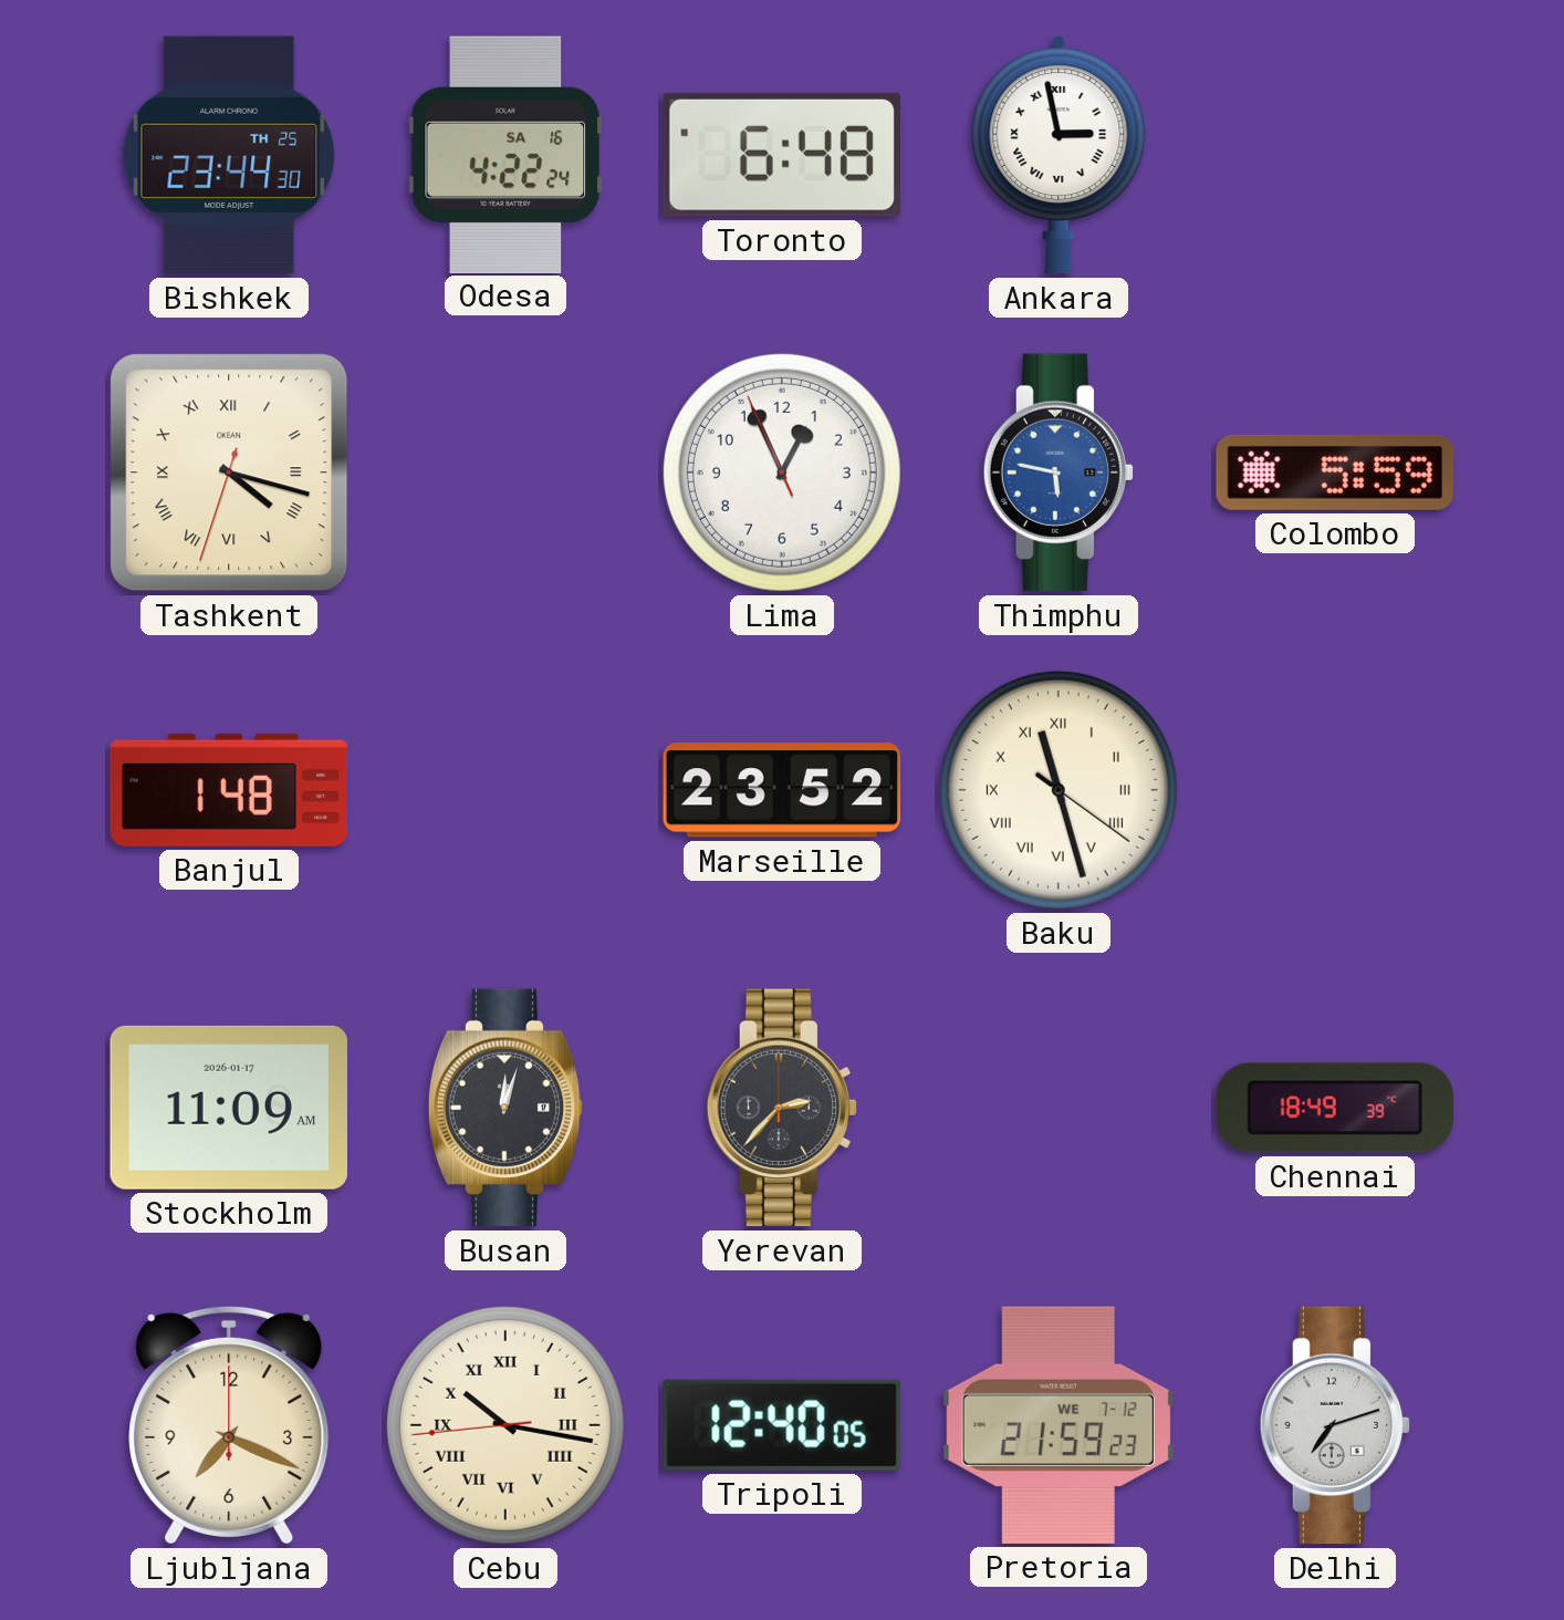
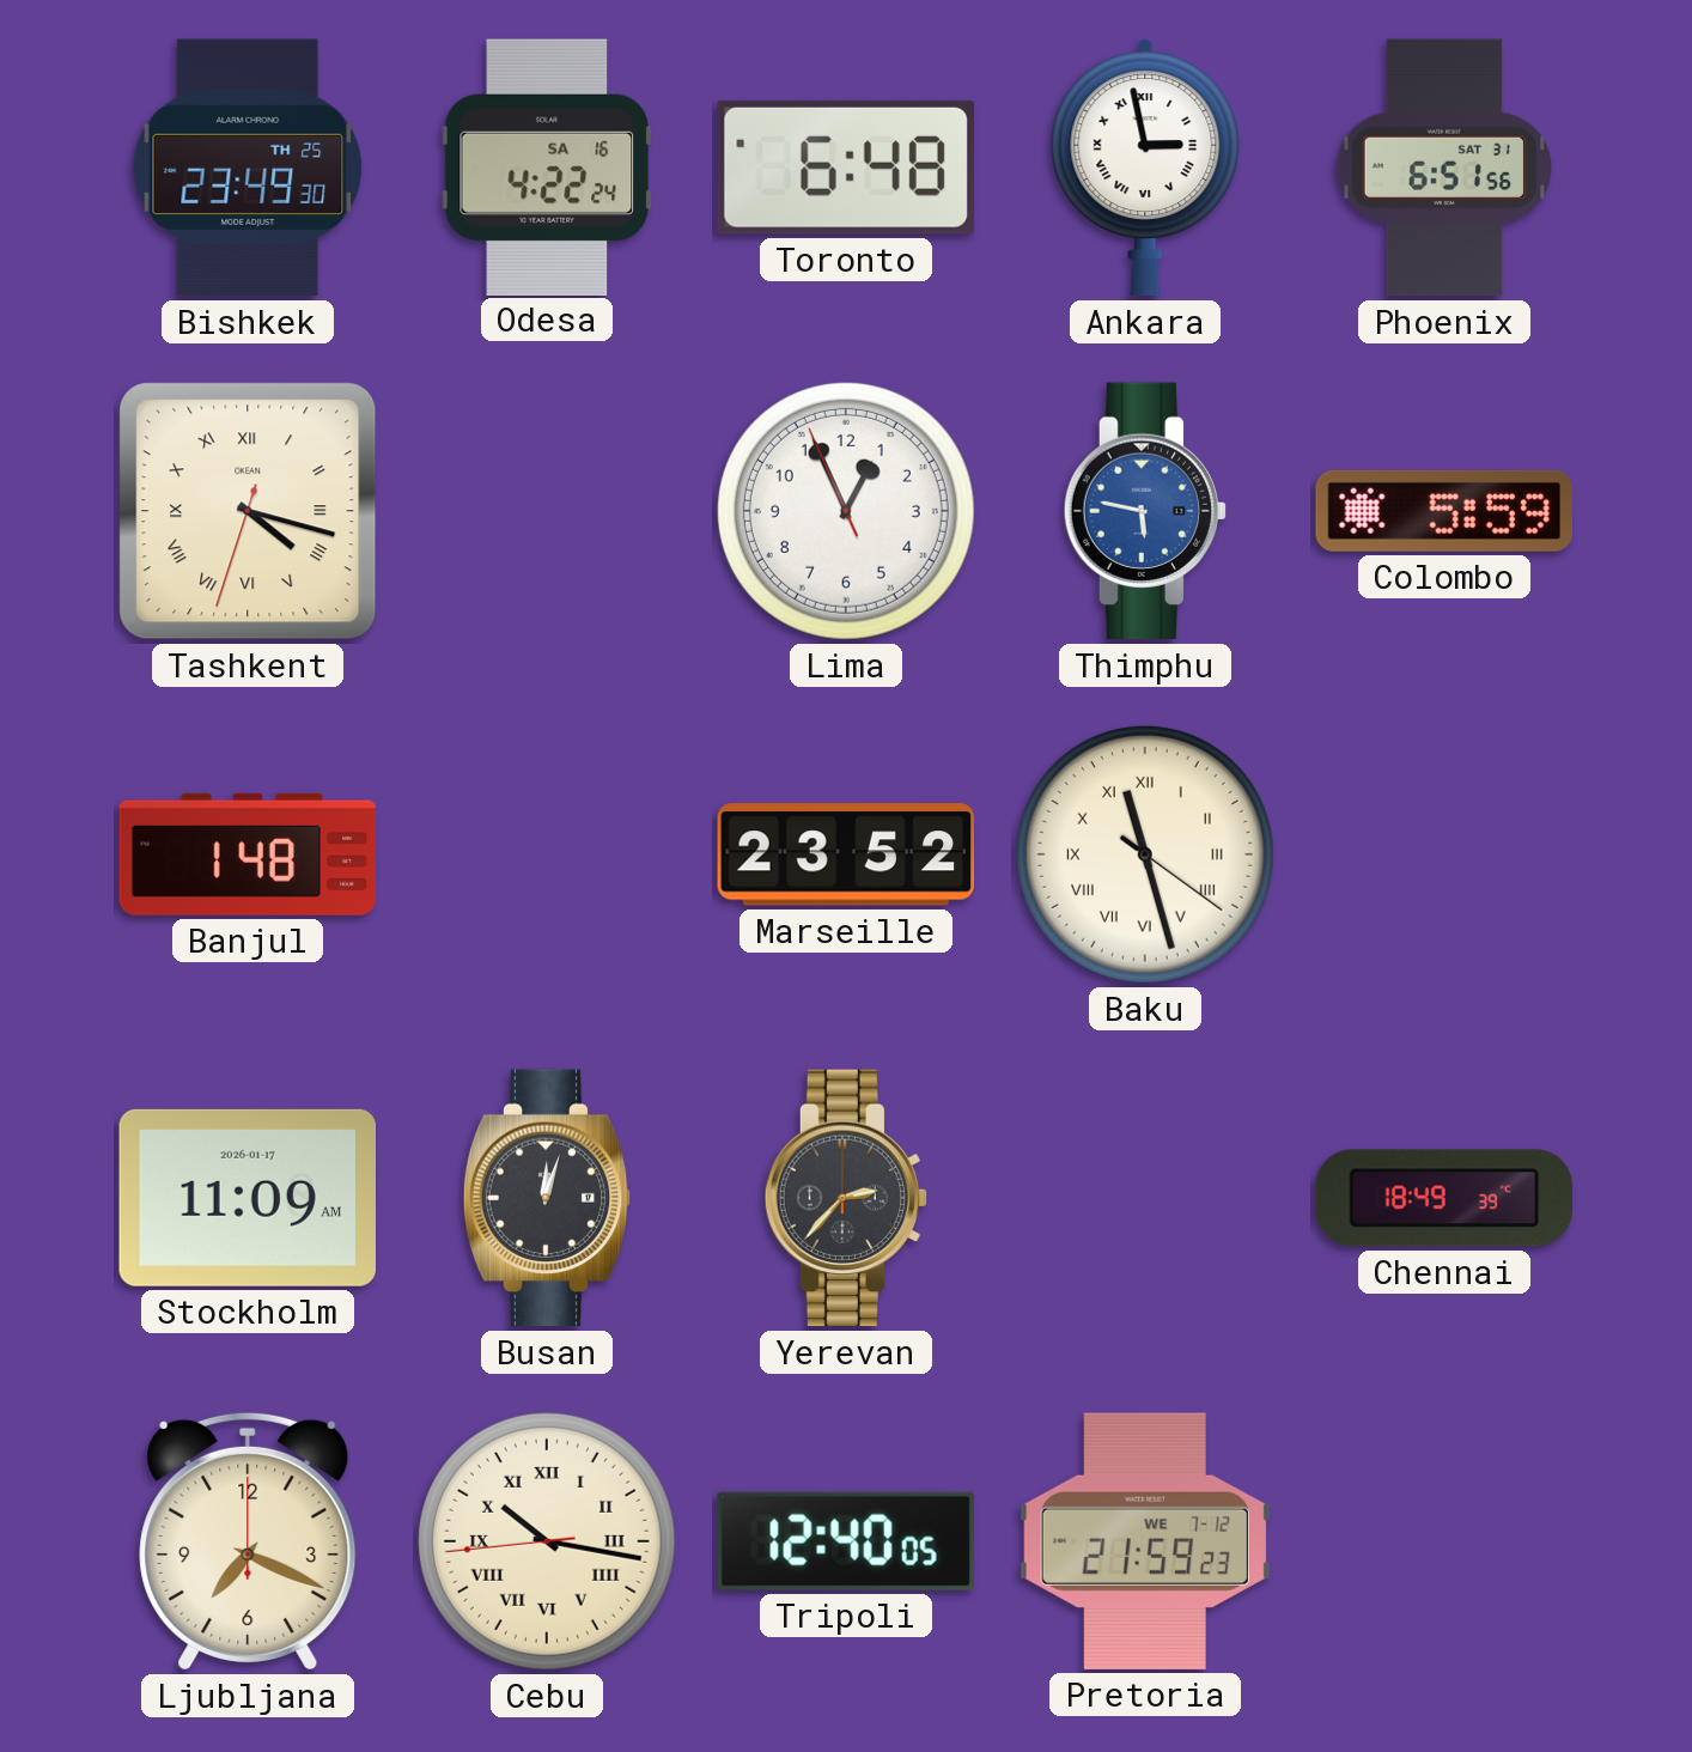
Bishkek: 23:44 -> 23:49 (248, 168)
Phoenix: none -> 6:51 (1443, 168)
Delhi: 7:12 -> none (1335, 1425)
